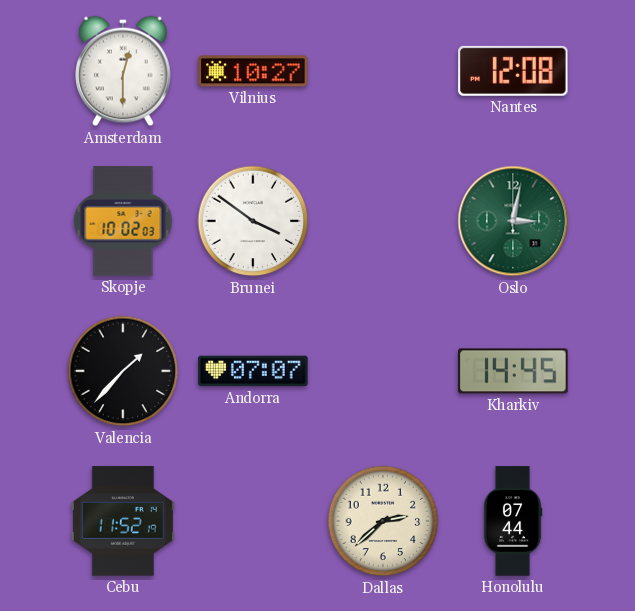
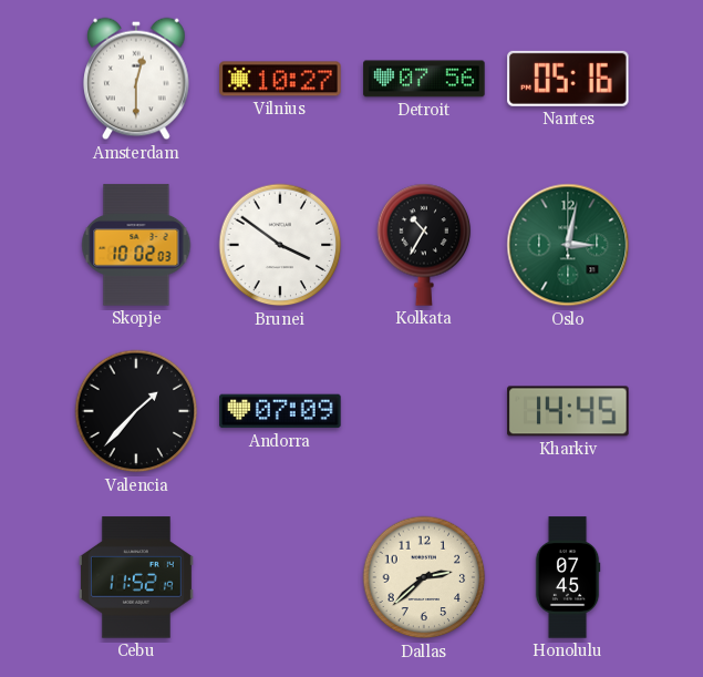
Detroit: none -> 07:56 (424, 79)
Nantes: 12:08 -> 05:16 (568, 79)
Kolkata: none -> 10:35 (424, 245)
Andorra: 07:07 -> 07:09 (280, 411)
Honolulu: 07:44 -> 07:45 (568, 577)
